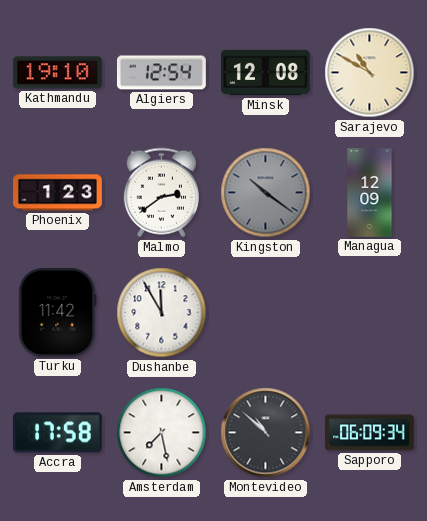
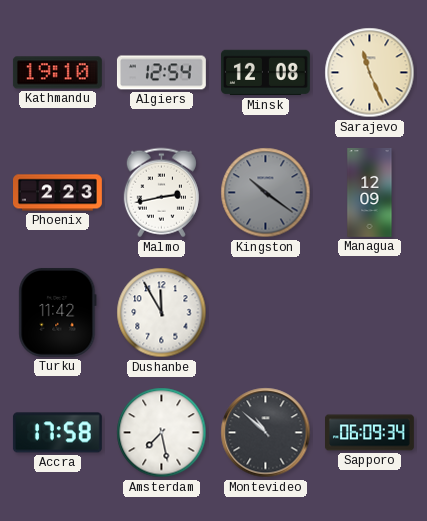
Sarajevo: 10:50 -> 11:26 (370, 73)
Phoenix: 1:23 -> 2:23 (58, 193)
Malmo: 2:39 -> 2:43 (161, 193)
